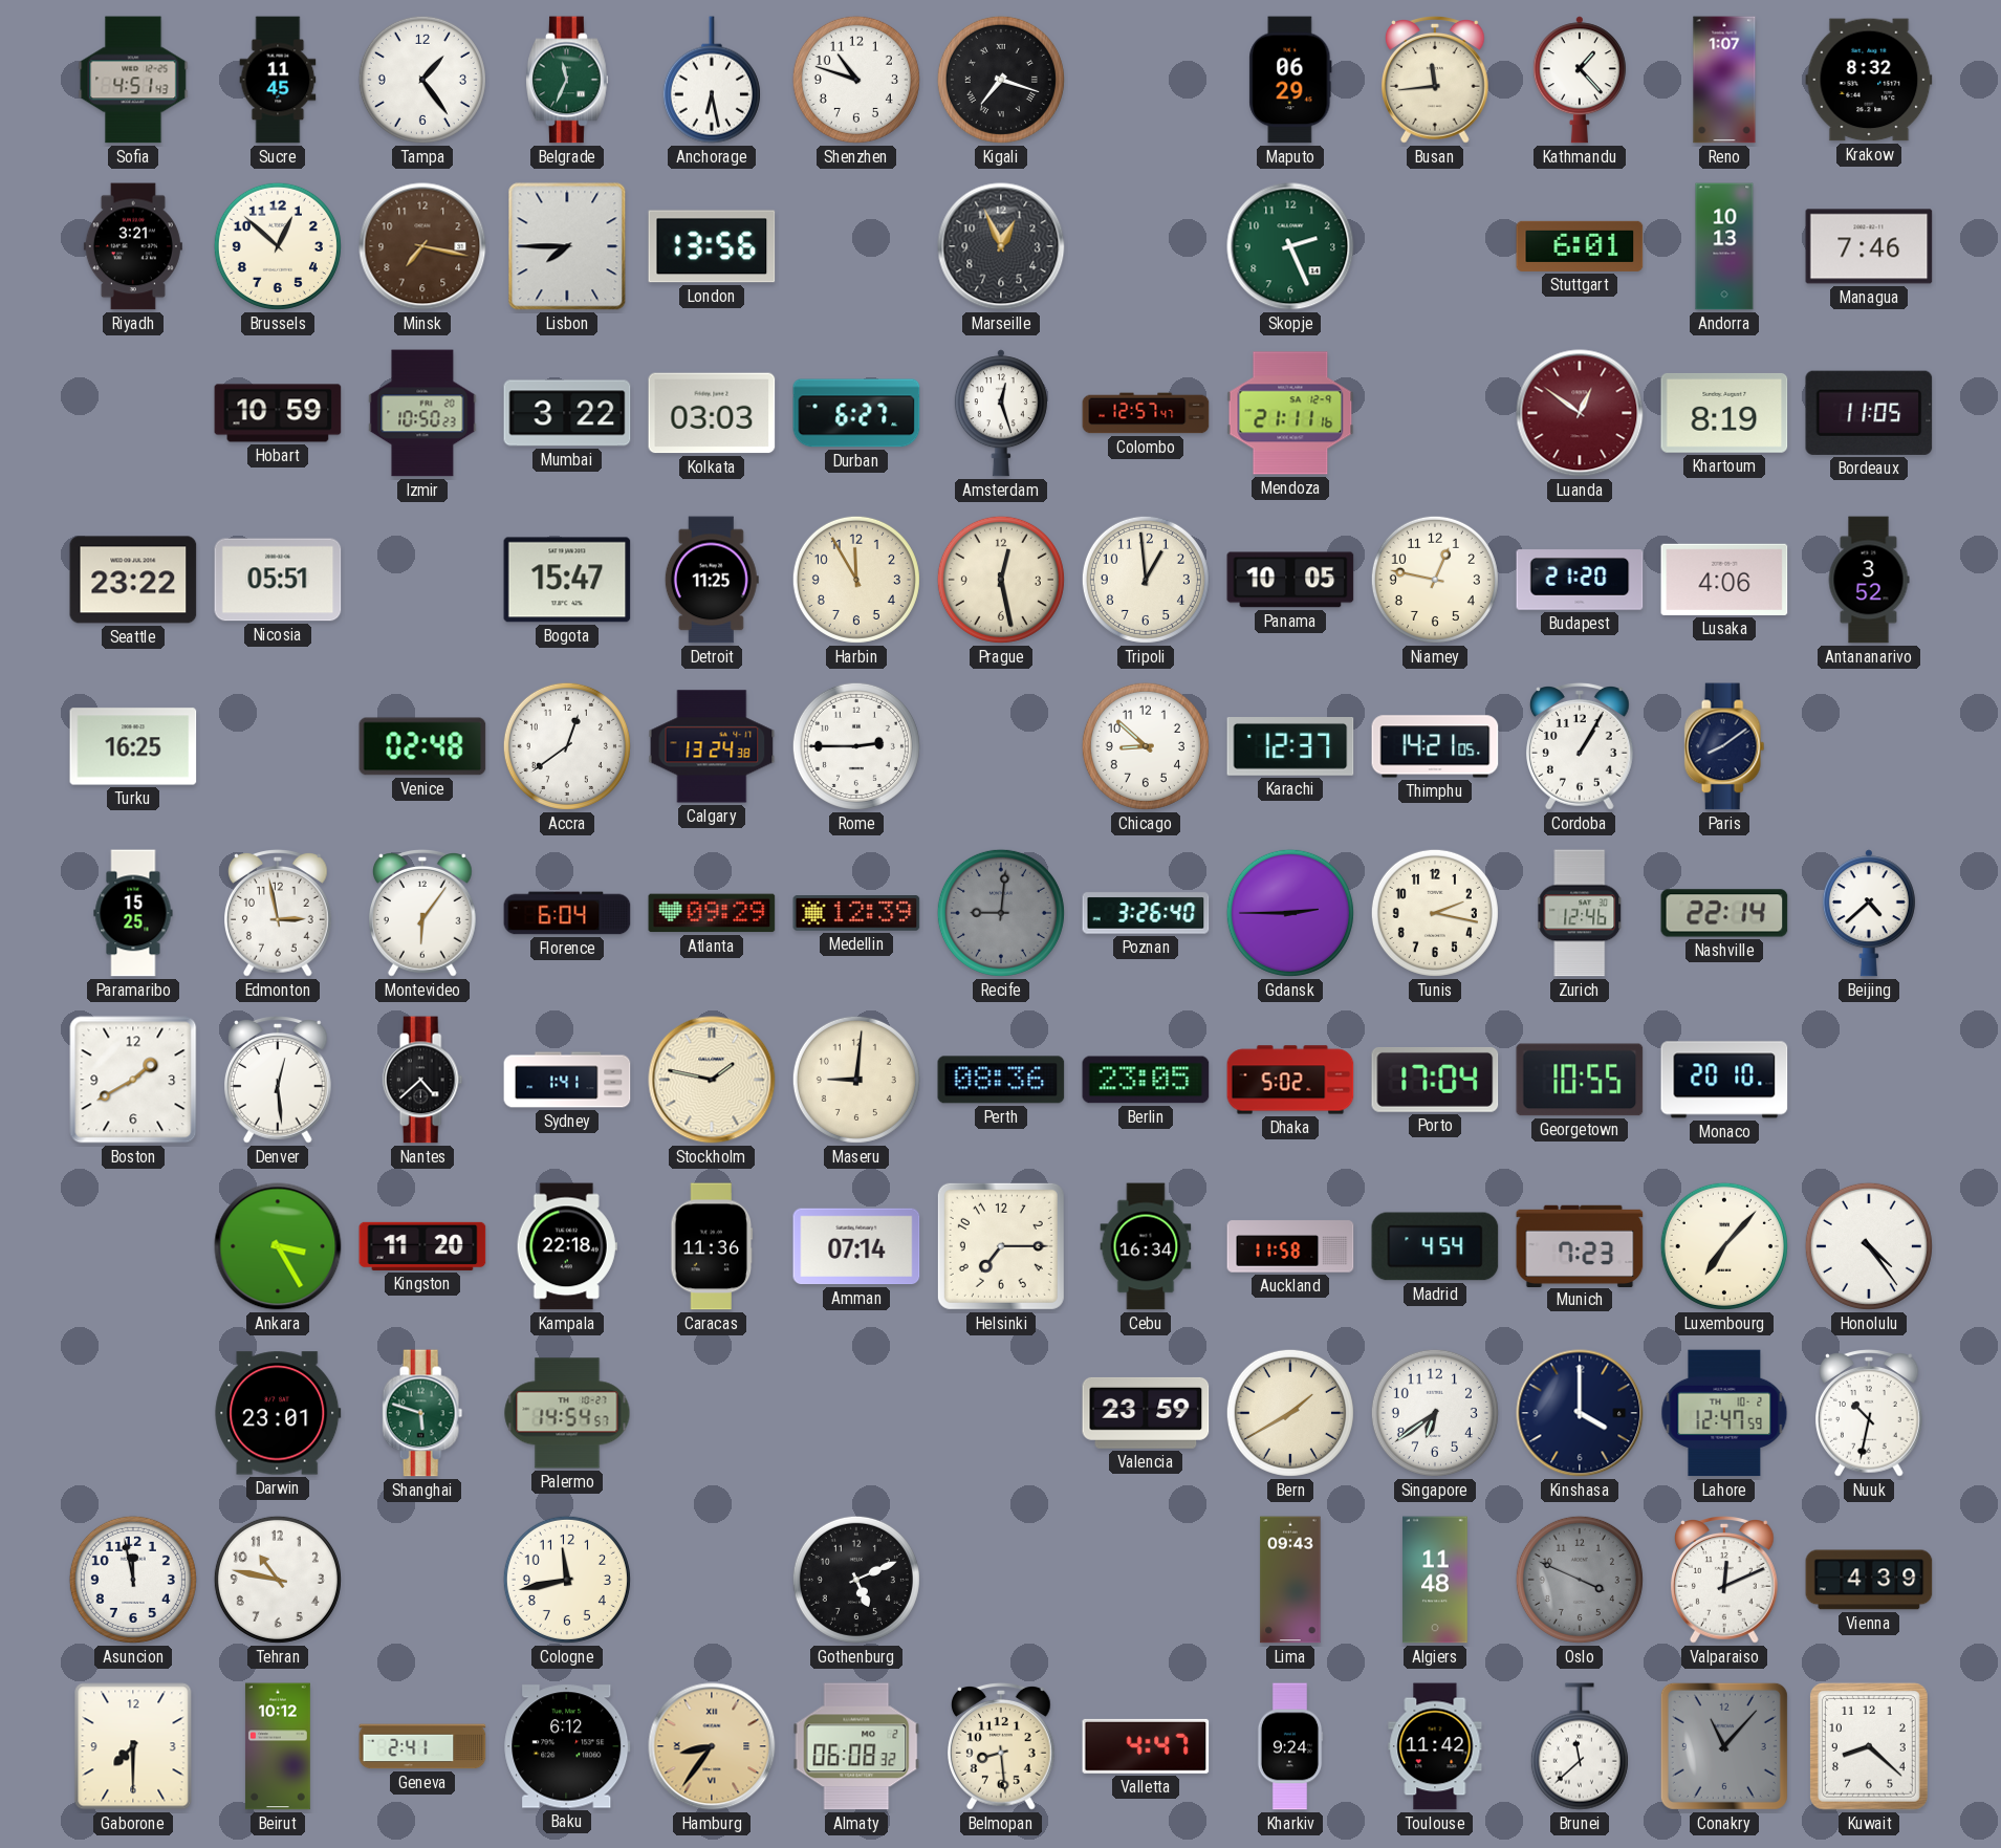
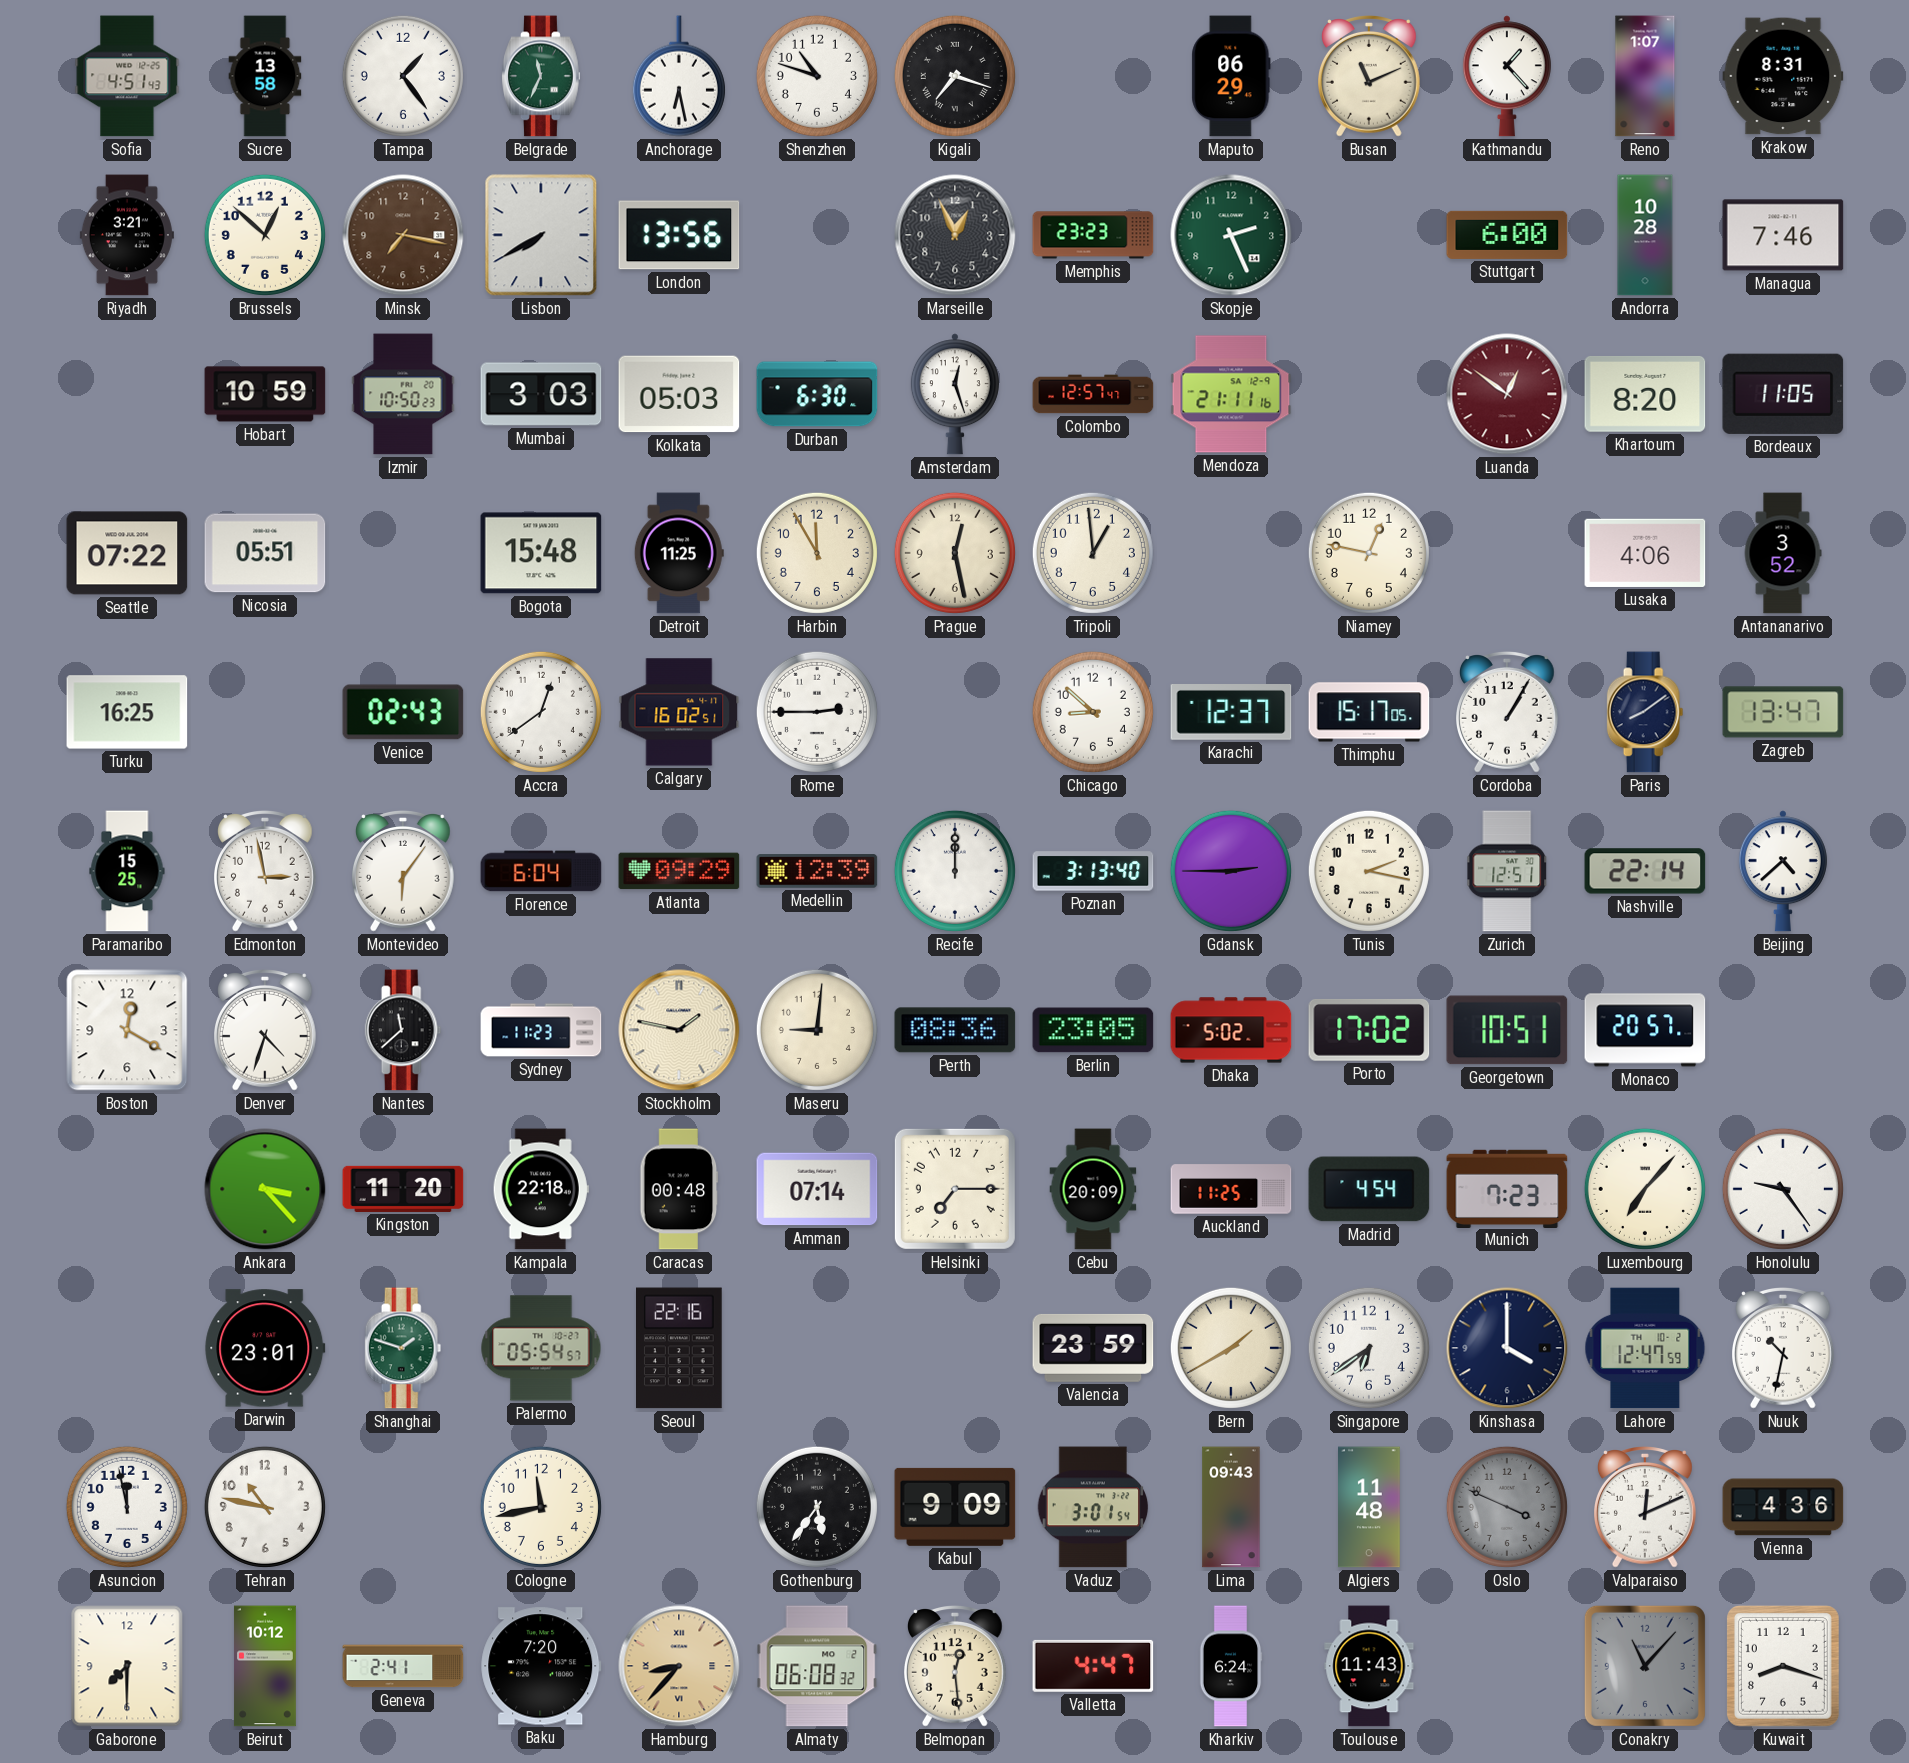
Sucre: 11:45 -> 13:58 (265, 76)
Busan: 11:44 -> 11:11 (1370, 77)
Krakow: 8:32 -> 8:31 (1783, 76)
Lisbon: 7:45 -> 7:40 (541, 235)
Memphis: none -> 23:23 (1093, 235)
Stuttgart: 6:01 -> 6:00 (1507, 235)
Andorra: 10:13 -> 10:28 (1645, 235)
Mumbai: 3:22 -> 3:03 (541, 394)
Kolkata: 03:03 -> 05:03 (679, 394)
Durban: 6:27 -> 6:30 (817, 394)
Khartoum: 8:19 -> 8:20 (1645, 394)
Seattle: 23:22 -> 07:22 (127, 553)
Bogota: 15:47 -> 15:48 (541, 553)
Panama: 10:05 -> none (1290, 580)
Budapest: 21:20 -> none (1580, 580)
Venice: 02:48 -> 02:43 (403, 712)
Calgary: 13:24 -> 16:02 (679, 712)
Thimphu: 14:21 -> 15:17 (1369, 712)
Zagreb: none -> 13:47 (1783, 712)
Recife: 9:01 -> 12:00 (955, 871)
Recife dial: grey -> white (955, 871)
Poznan: 3:26 -> 3:13 (1093, 871)
Zurich: 12:46 -> 12:51 (1507, 871)
Boston: 1:40 -> 12:20 (127, 1030)
Denver: 12:29 -> 4:33 (266, 1031)
Nantes: 4:38 -> 11:38 (403, 1030)
Sydney: 1:41 -> 11:23 (541, 1030)
Porto: 17:04 -> 17:02 (1369, 1030)
Georgetown: 10:55 -> 10:51 (1507, 1030)
Monaco: 20:10 -> 20:57 (1645, 1030)
Ankara: 3:25 -> 3:23 (265, 1189)
Caracas: 11:36 -> 00:48 (679, 1189)
Cebu: 16:34 -> 20:09 (1093, 1189)
Auckland: 11:58 -> 11:25 (1231, 1189)
Honolulu: 4:24 -> 9:24 (1783, 1189)
Shanghai: 5:48 -> 1:48 (403, 1348)
Palermo: 14:54 -> 05:54 (541, 1348)
Seoul: none -> 22:16 (680, 1348)
Gothenburg: 5:11 -> 5:36 (817, 1507)
Kabul: none -> 9:09 (955, 1507)
Vaduz: none -> 3:01 (1093, 1507)
Vienna: 4:39 -> 4:36 (1783, 1507)
Baku: 6:12 -> 7:20 (541, 1666)
Hamburg: 8:36 -> 8:37 (679, 1666)
Belmopan: 8:29 -> 12:29 (956, 1667)
Kharkiv: 9:24 -> 6:24 (1231, 1666)
Toulouse: 11:42 -> 11:43 (1369, 1666)
Brunei: 11:38 -> none (1580, 1746)
Kuwait: 8:22 -> 8:18 (1783, 1666)
